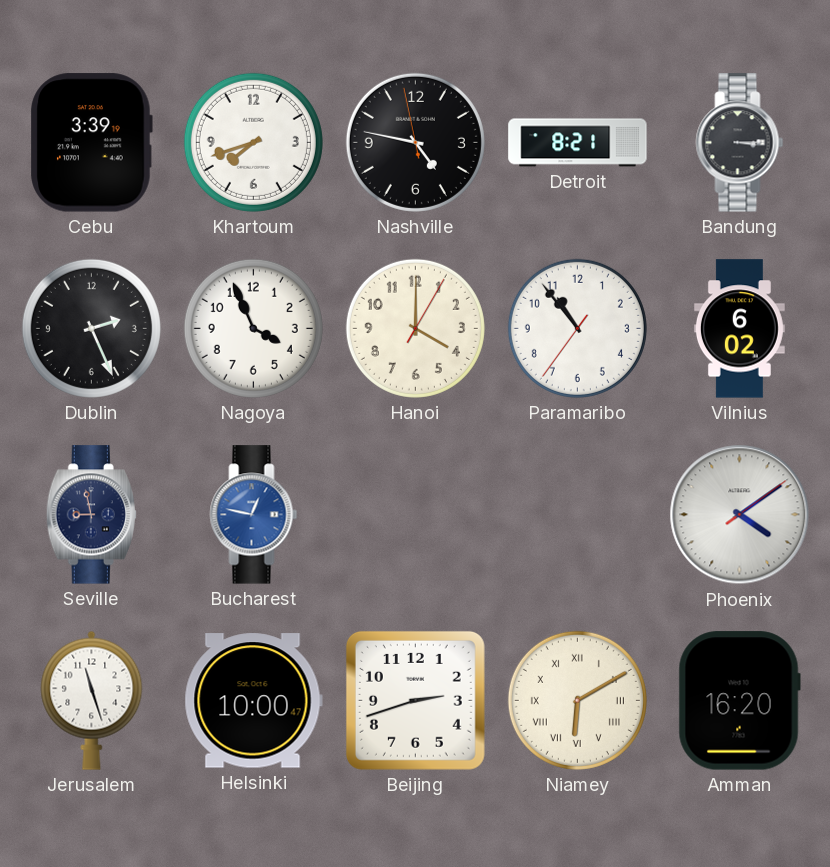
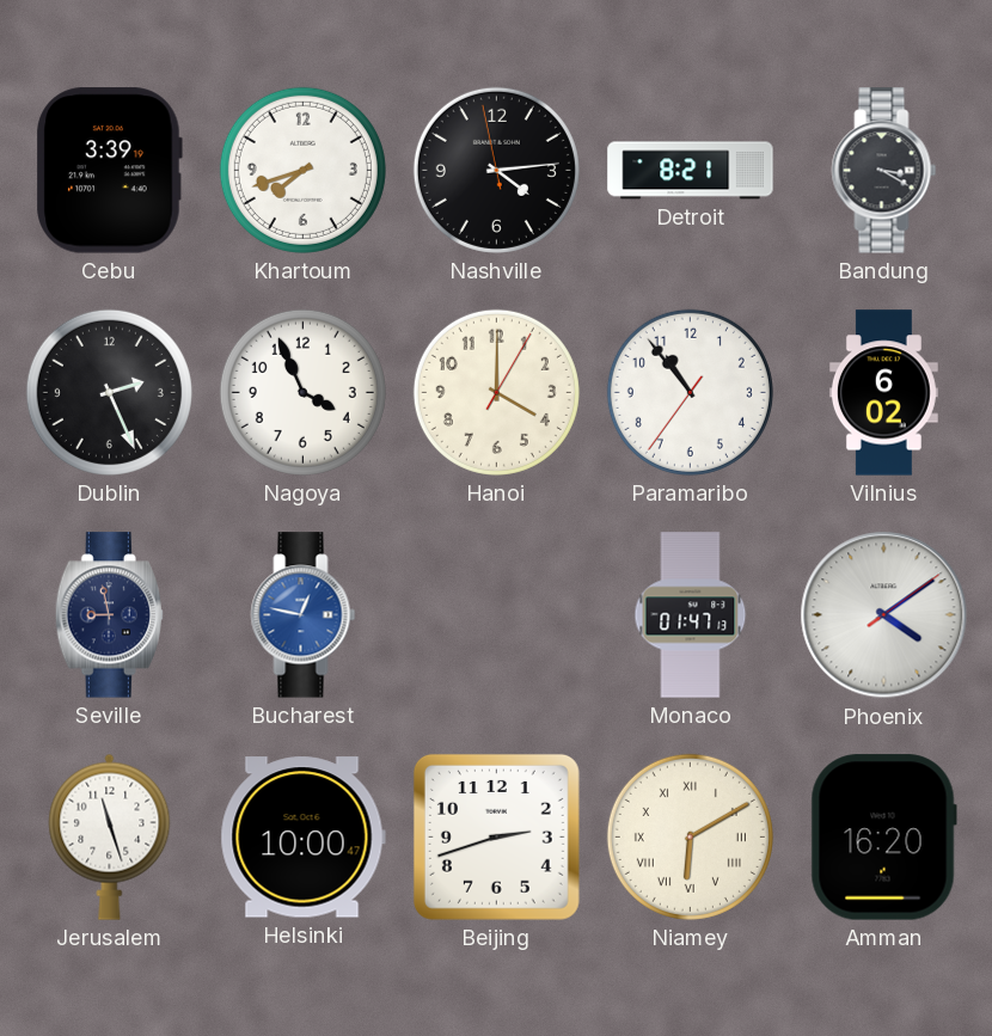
Nashville: 4:46 -> 4:13 (496, 170)
Bandung: 3:15 -> 3:20 (884, 171)
Monaco: none -> 01:47 (691, 615)
